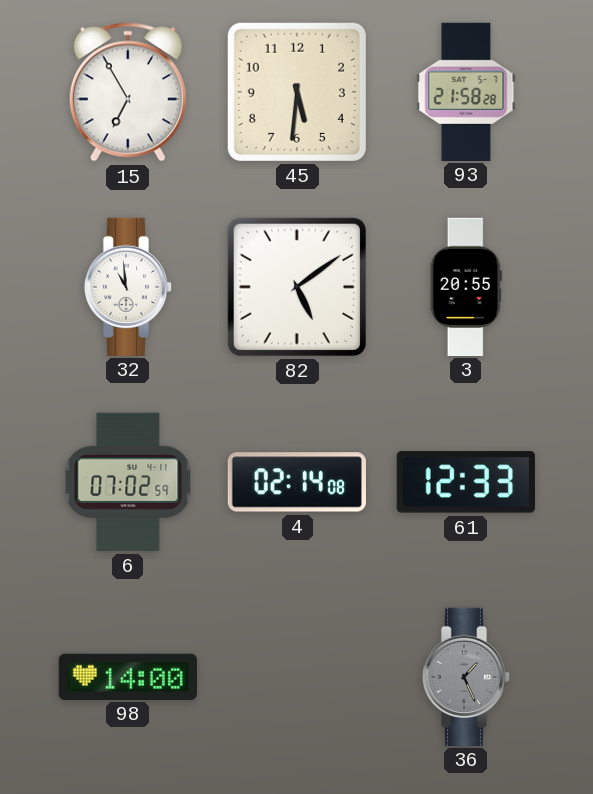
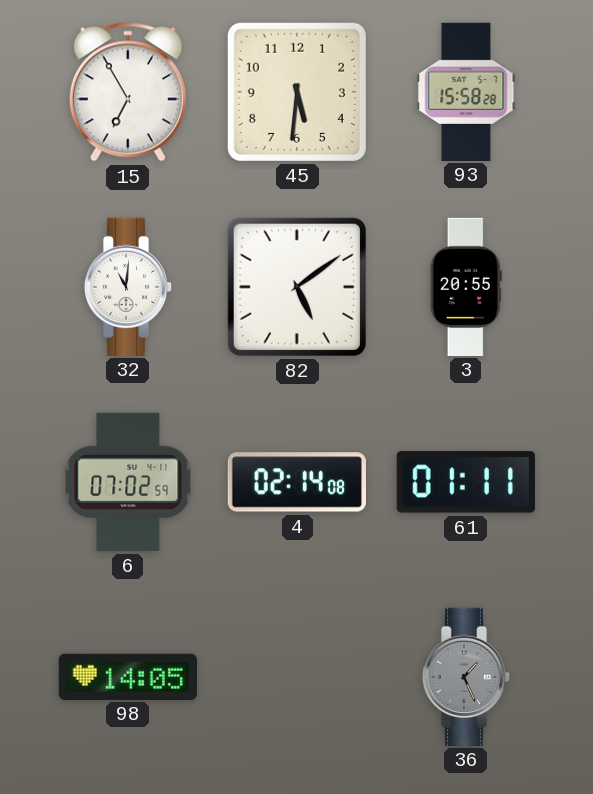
93: 21:58 -> 15:58 (466, 91)
32: 10:59 -> 11:01 (128, 286)
61: 12:33 -> 01:11 (466, 482)
98: 14:00 -> 14:05 (128, 676)
